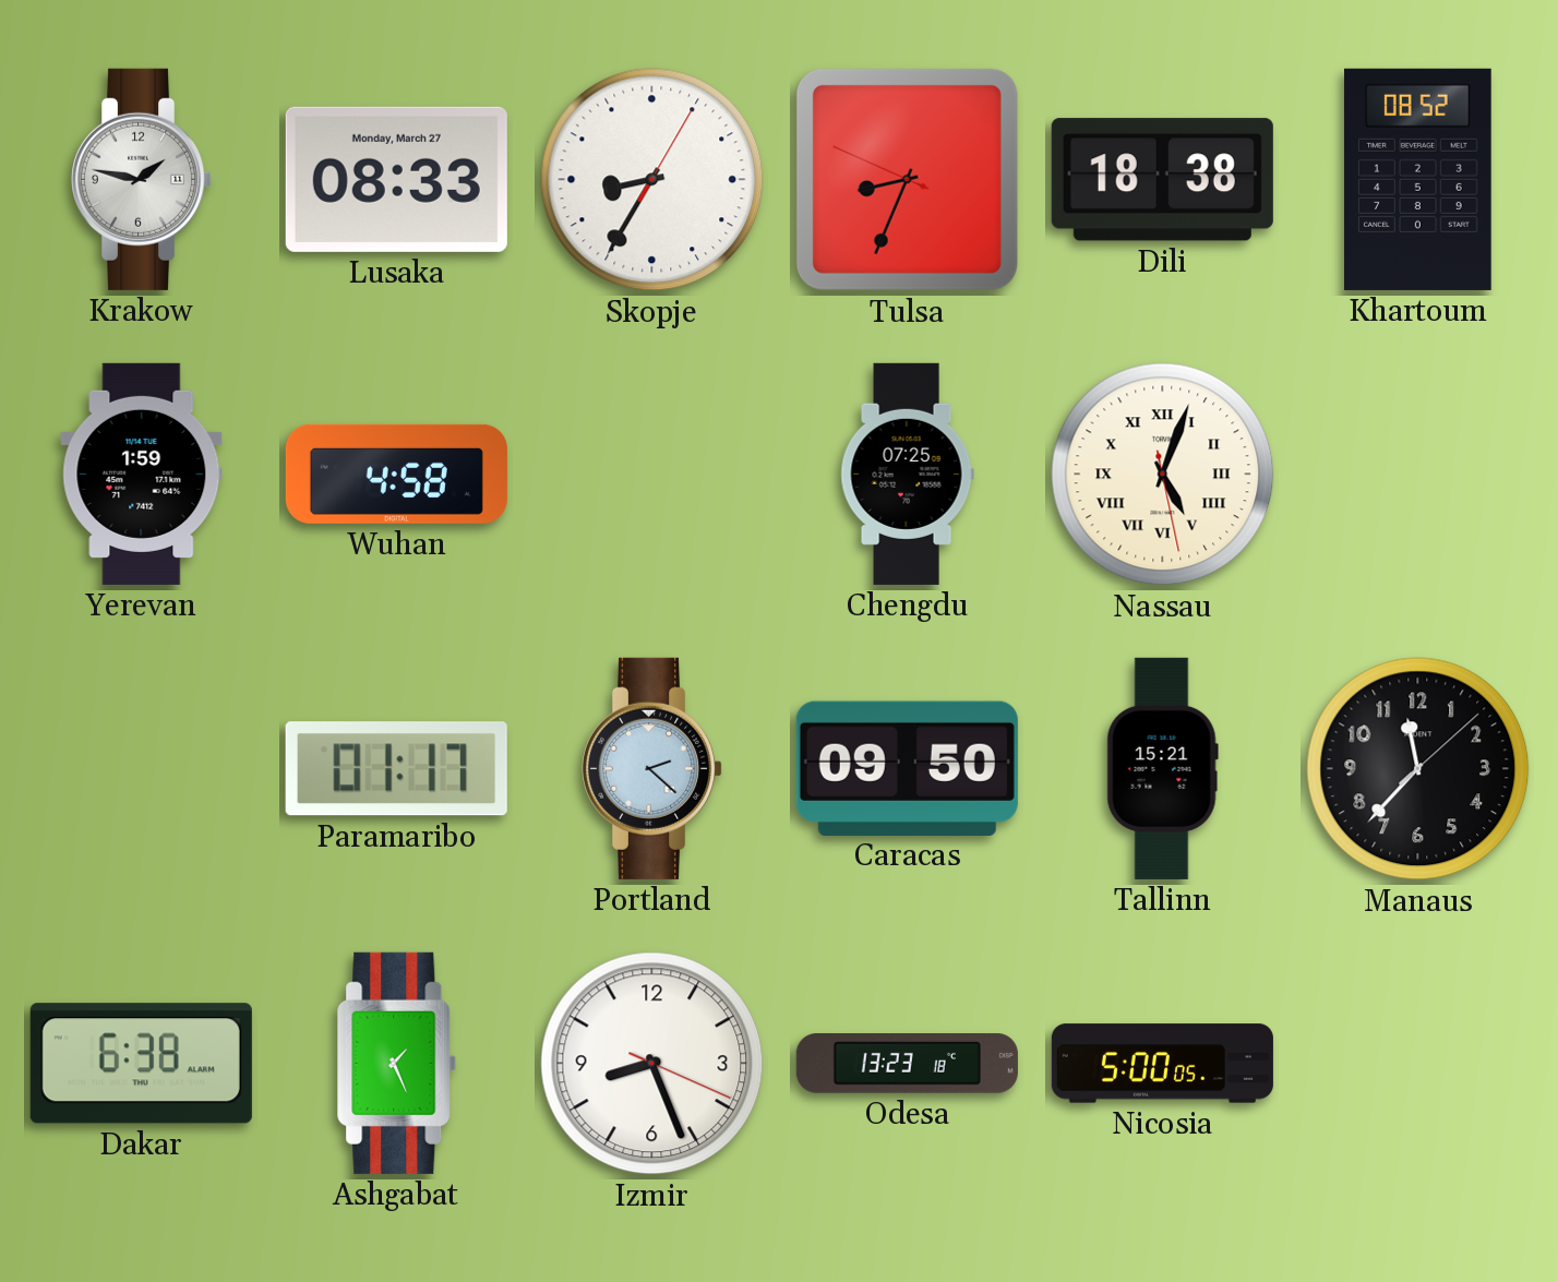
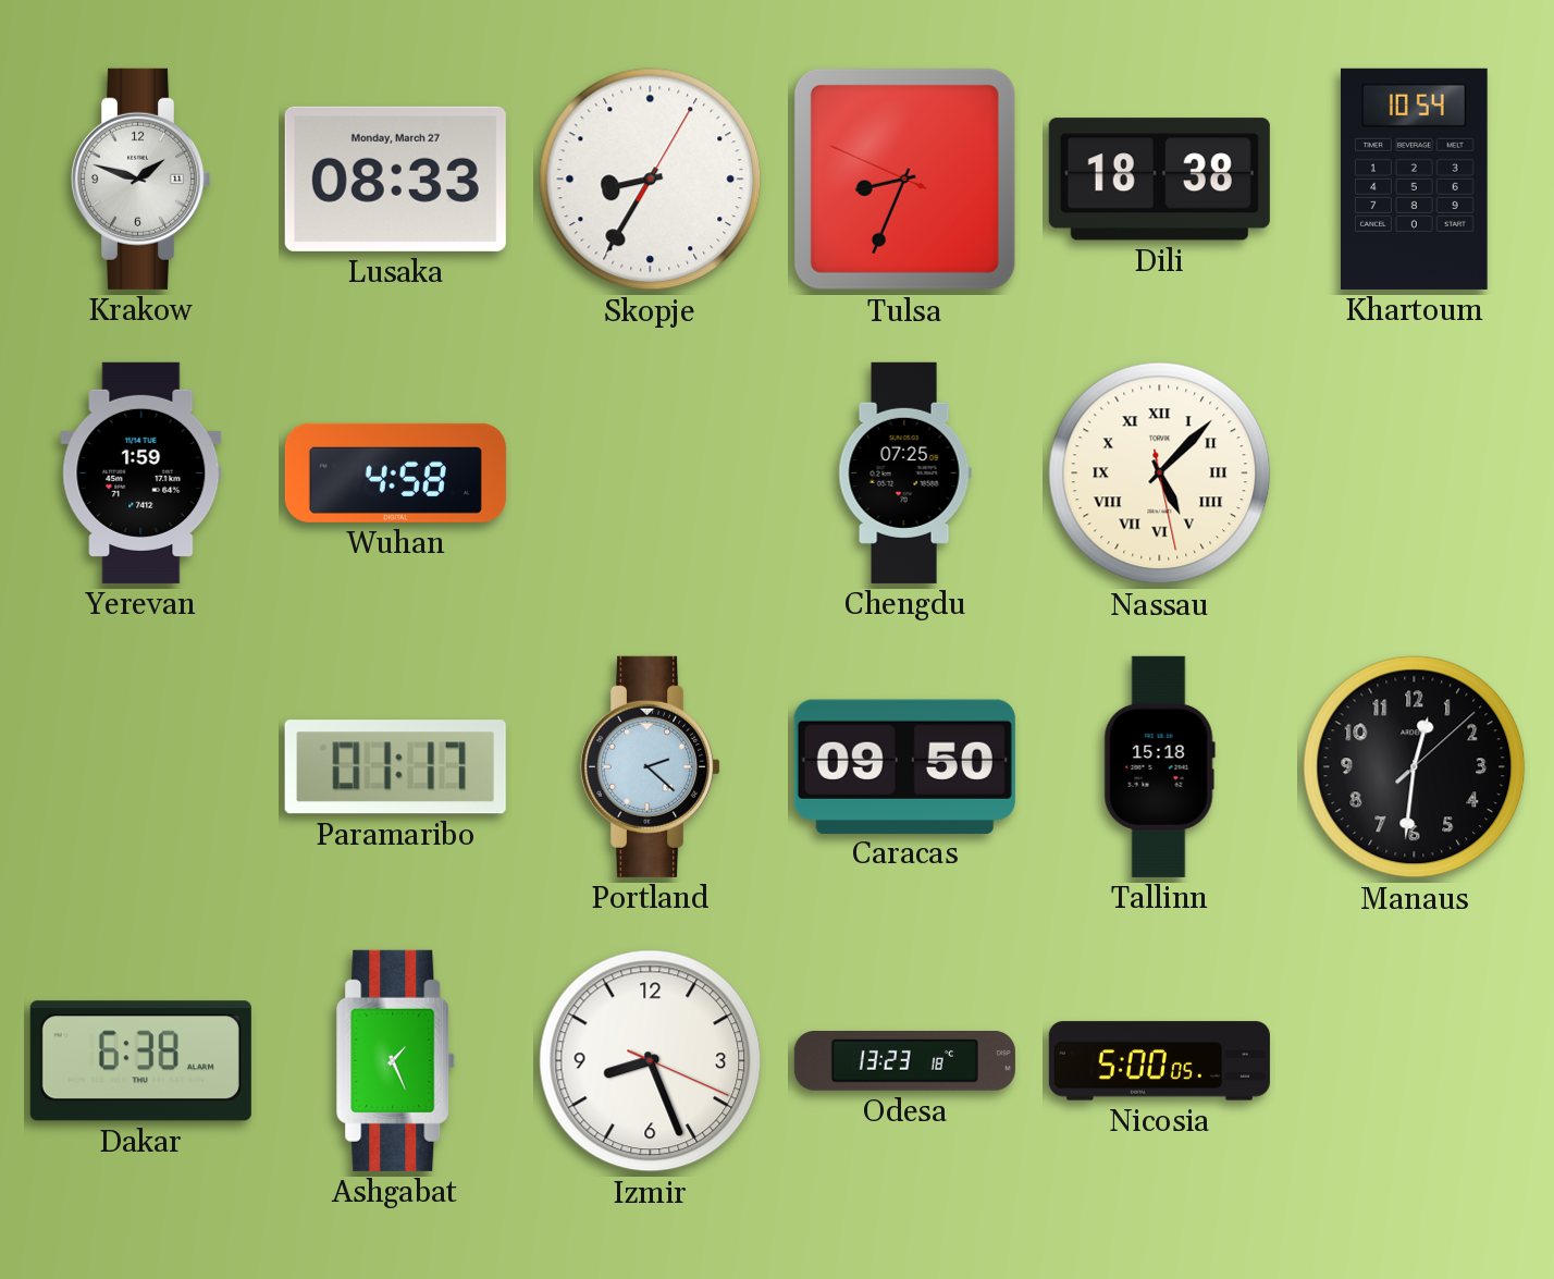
Krakow: 1:47 -> 1:48 (143, 179)
Khartoum: 08:52 -> 10:54 (1415, 179)
Nassau: 5:03 -> 5:07 (1160, 474)
Tallinn: 15:21 -> 15:18 (1159, 766)
Manaus: 11:37 -> 12:31 (1415, 767)
